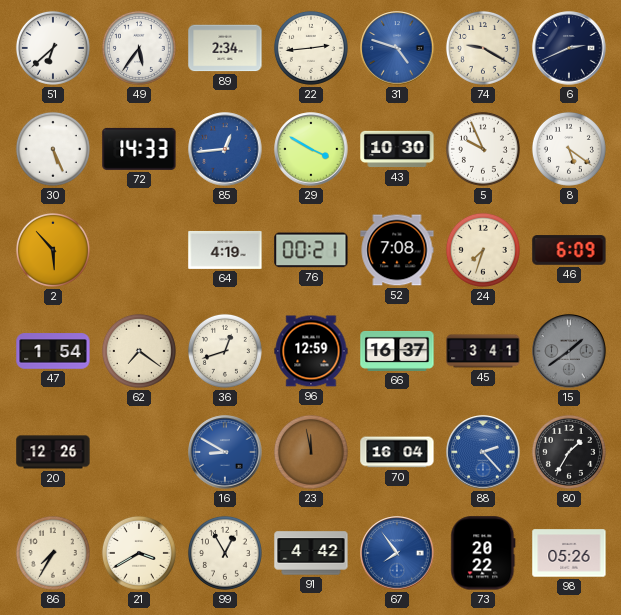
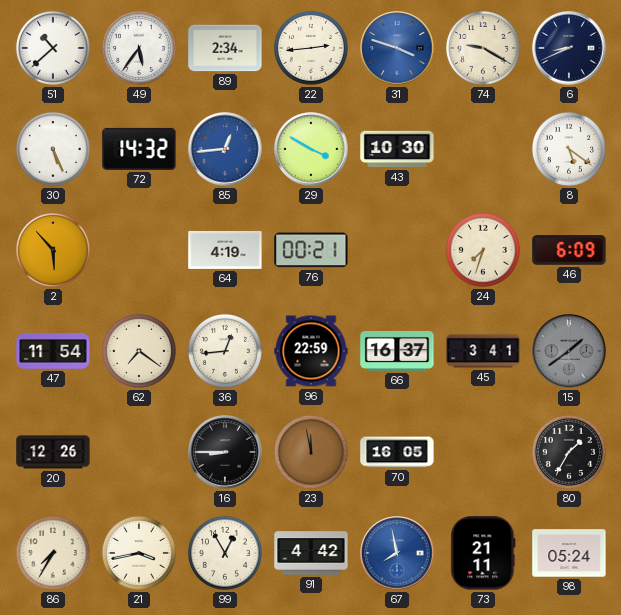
51: 6:38 -> 10:38 (53, 48)
31: 4:48 -> 3:48 (397, 48)
6: 2:41 -> 8:41 (569, 48)
72: 14:33 -> 14:32 (139, 149)
5: 9:56 -> none (483, 149)
52: 7:08 -> none (397, 250)
47: 1:54 -> 11:54 (53, 351)
36: 12:42 -> 12:44 (225, 351)
96: 12:59 -> 22:59 (311, 351)
16: 8:50 -> 8:45 (225, 452)
16 dial: blue -> black (225, 452)
70: 16:04 -> 16:05 (397, 452)
88: 2:23 -> none (483, 452)
21: 3:40 -> 3:43 (139, 553)
67: 7:54 -> 7:58 (397, 553)
73: 20:22 -> 21:11 (483, 553)
98: 05:26 -> 05:24 (569, 553)
